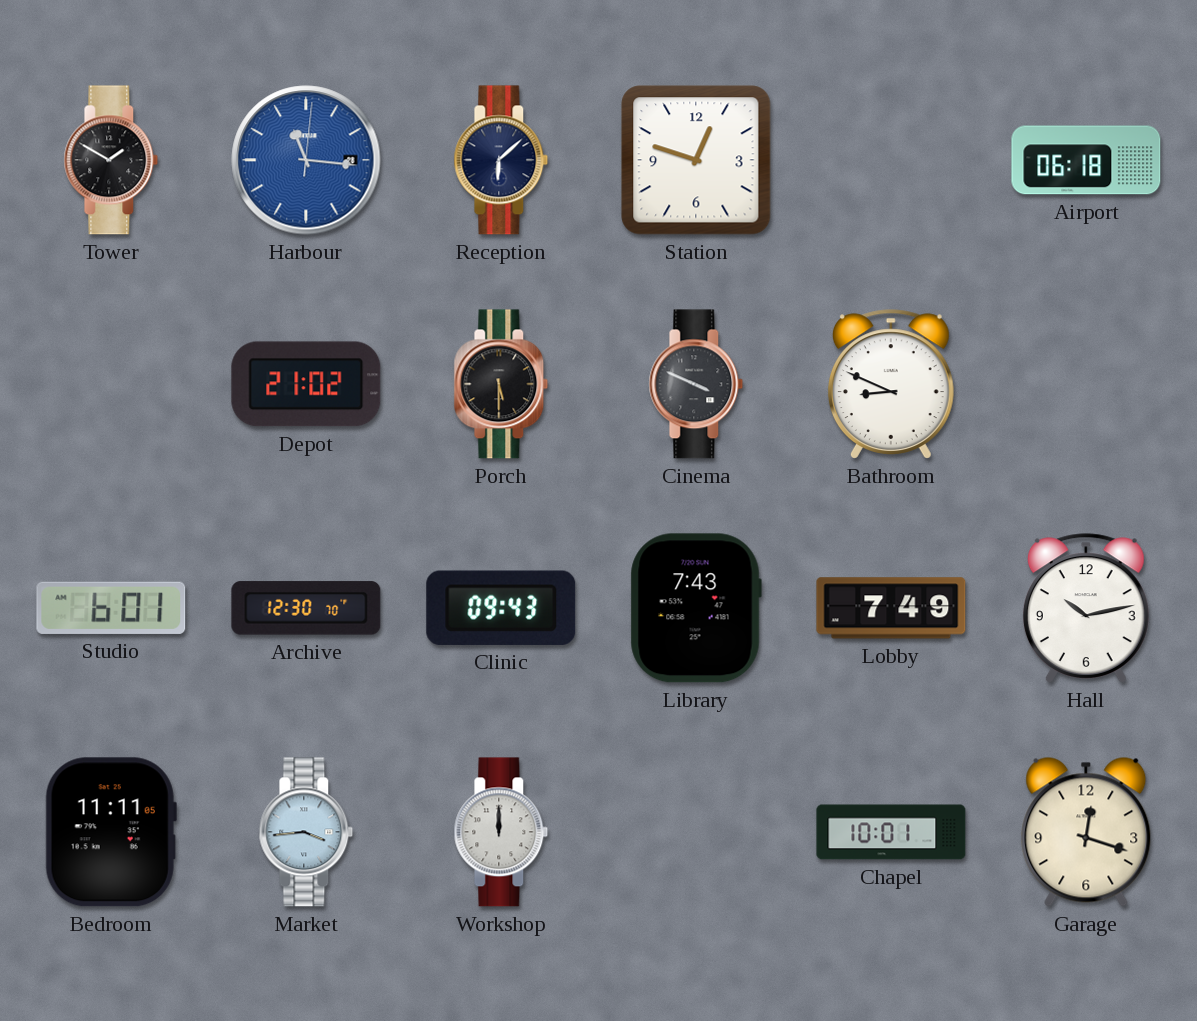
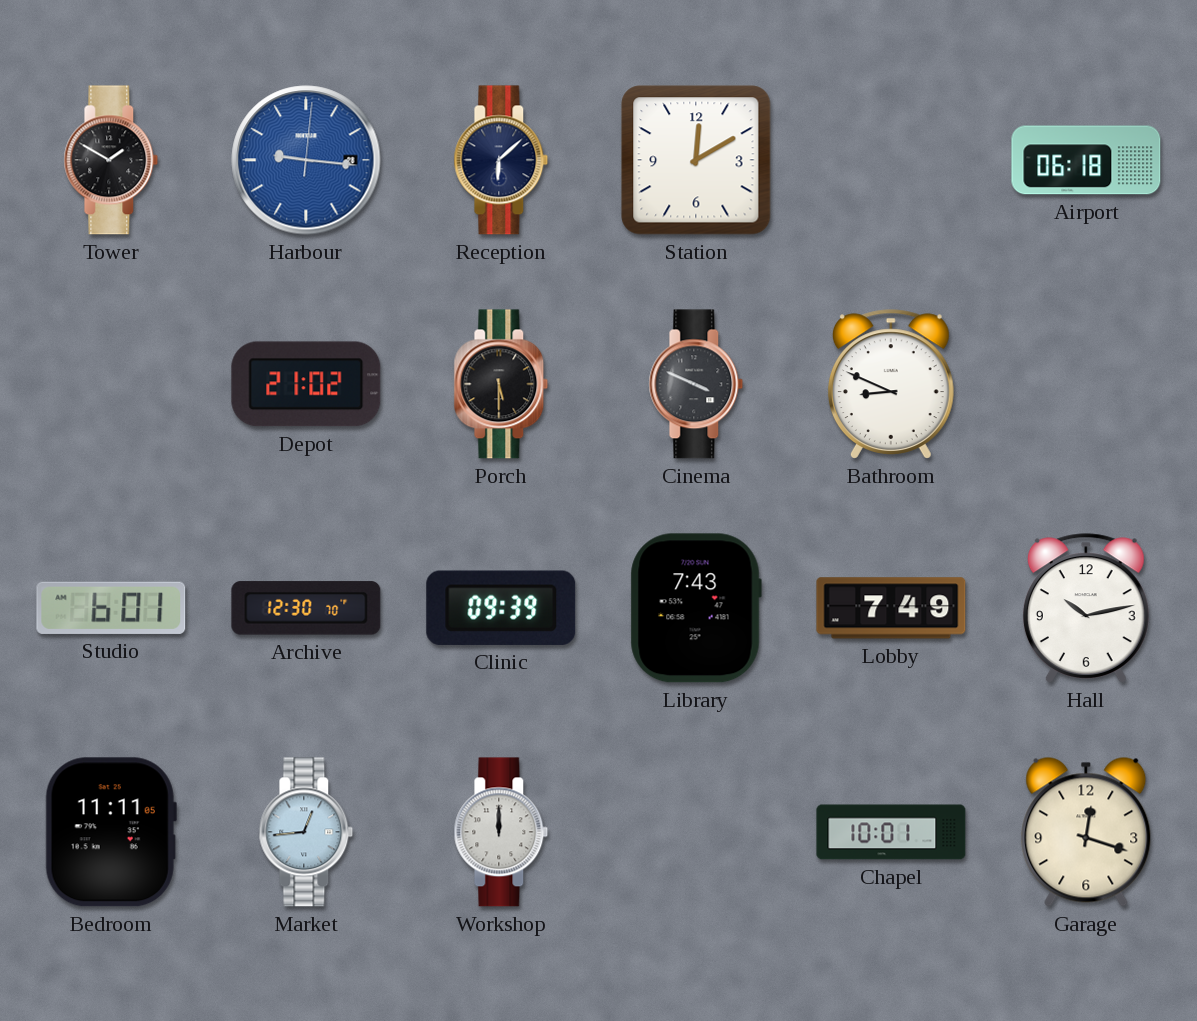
Harbour: 11:16 -> 9:16 (306, 160)
Station: 12:48 -> 12:10 (696, 160)
Clinic: 09:43 -> 09:39 (501, 608)
Market: 3:44 -> 12:44 (306, 832)
